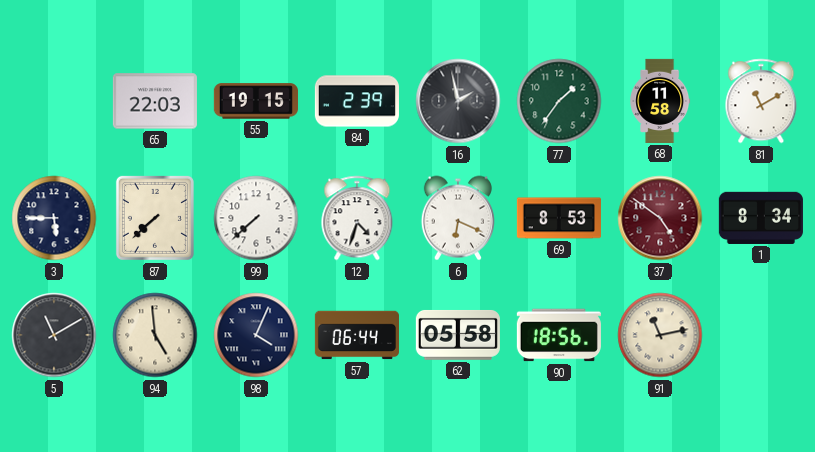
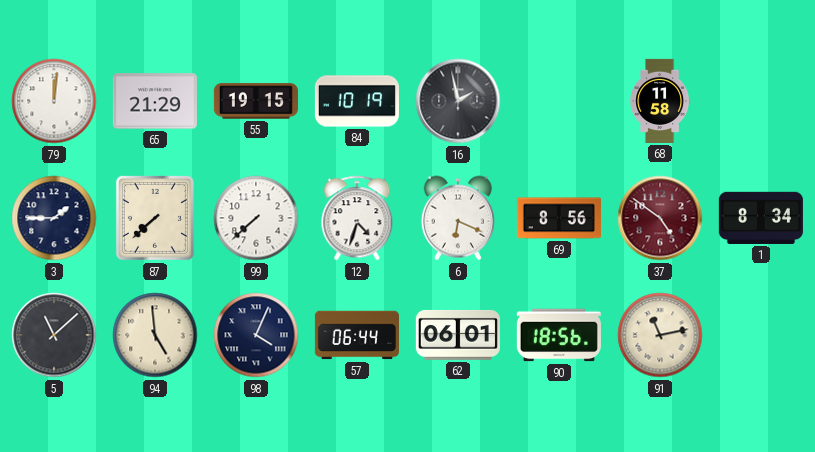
79: none -> 12:01 (54, 101)
65: 22:03 -> 21:29 (155, 101)
84: 2:39 -> 10:19 (357, 101)
77: 1:36 -> none (559, 101)
81: 11:10 -> none (761, 101)
3: 5:45 -> 1:45 (54, 218)
69: 8:53 -> 8:56 (559, 218)
5: 11:10 -> 11:08 (54, 335)
62: 05:58 -> 06:01 (458, 335)
